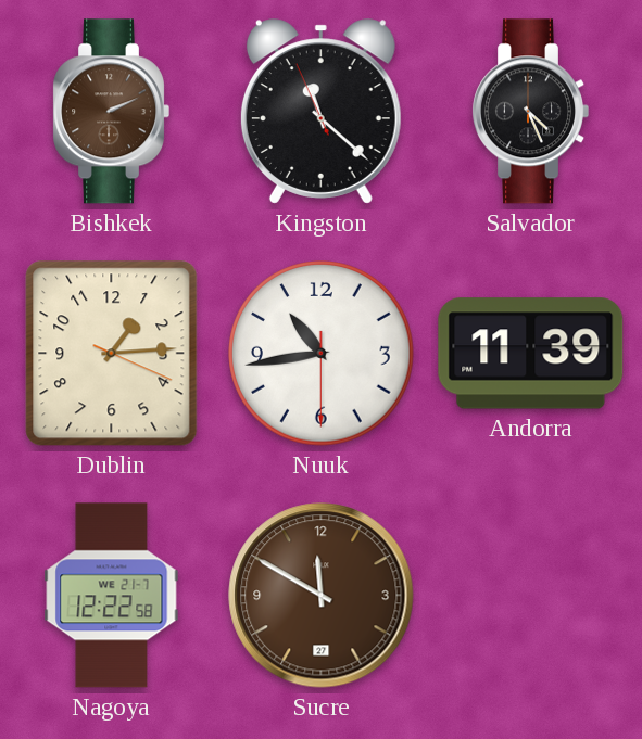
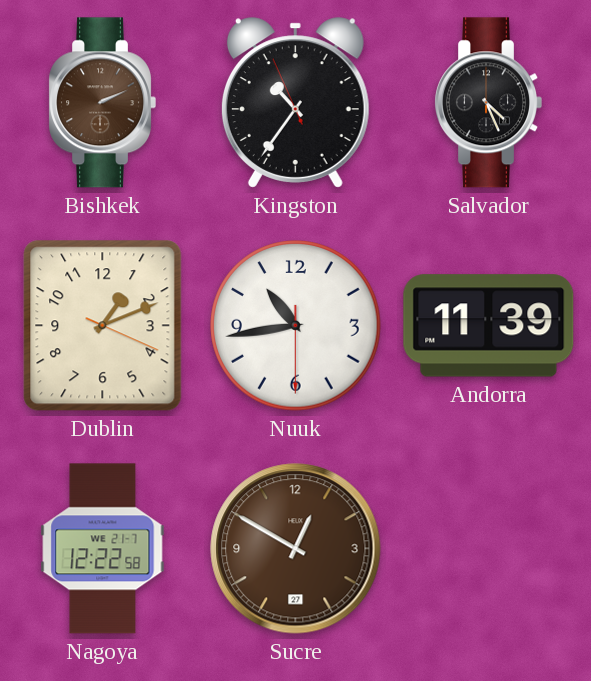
Kingston: 11:21 -> 10:35 (295, 103)
Dublin: 1:14 -> 1:11 (103, 326)
Sucre: 11:50 -> 12:50 (296, 549)
